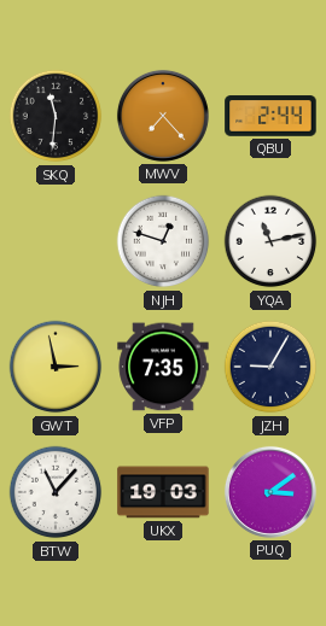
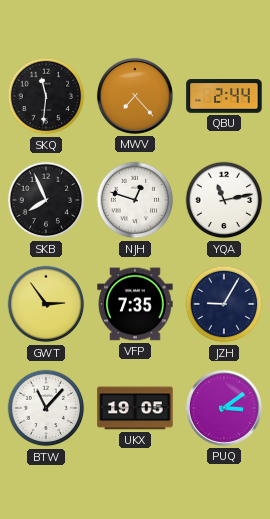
SKB: none -> 7:56 (46, 200)
GWT: 2:58 -> 2:54 (46, 304)
UKX: 19:03 -> 19:05 (135, 408)
